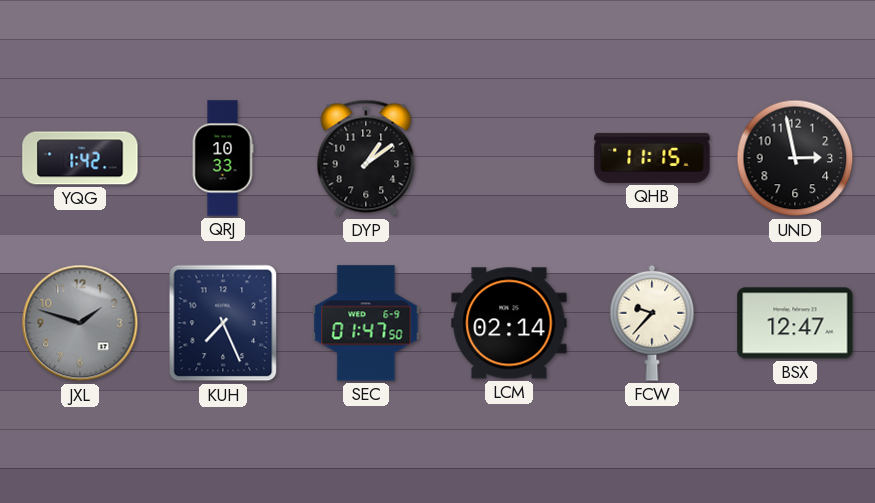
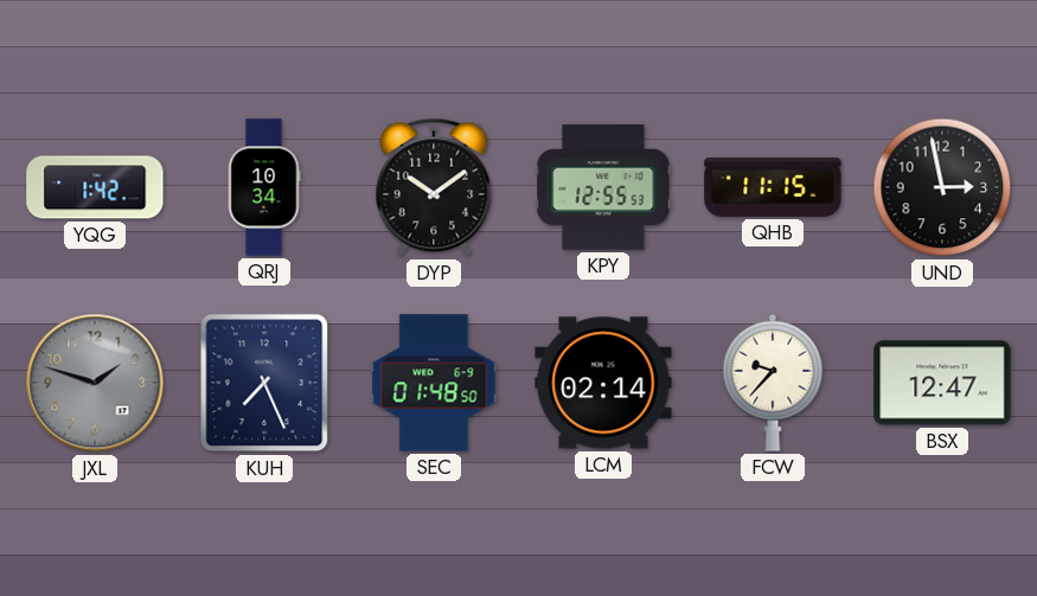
QRJ: 10:33 -> 10:34 (264, 187)
DYP: 1:09 -> 10:09 (434, 187)
KPY: none -> 12:55 (603, 187)
SEC: 01:47 -> 01:48 (434, 383)
